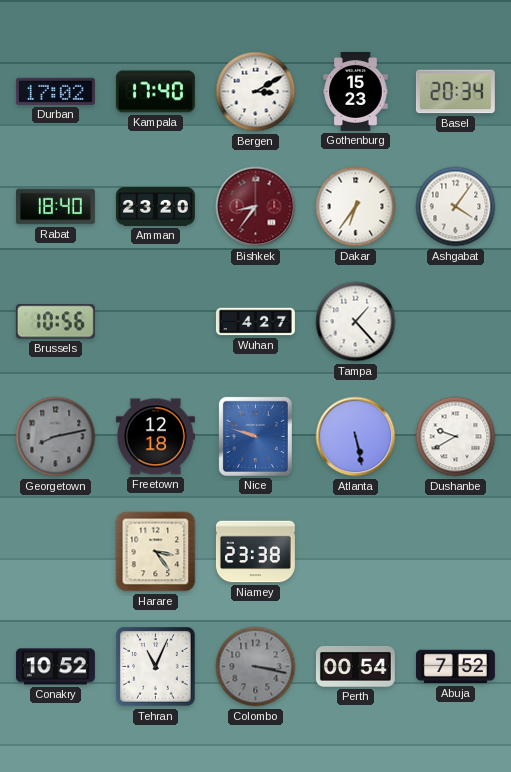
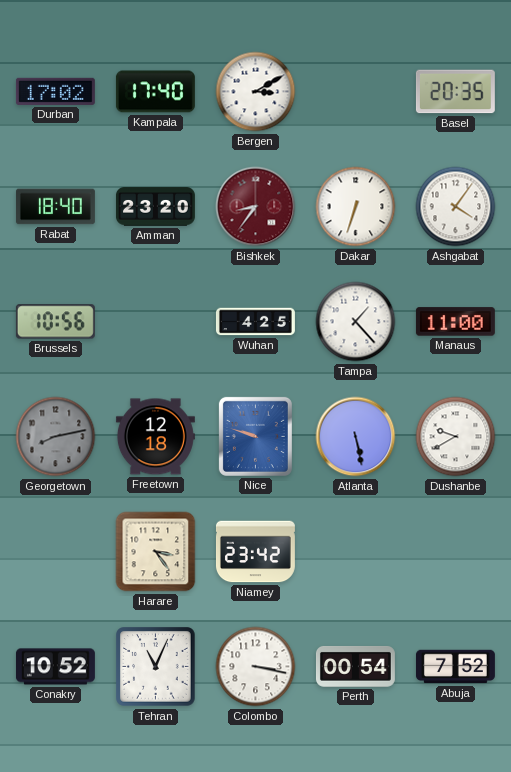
Gothenburg: 15:23 -> none (356, 91)
Basel: 20:34 -> 20:35 (455, 92)
Dakar: 6:36 -> 6:33 (356, 207)
Wuhan: 4:27 -> 4:25 (255, 322)
Manaus: none -> 11:00 (455, 322)
Niamey: 23:38 -> 23:42 (255, 552)
Colombo dial: grey -> white (256, 667)
